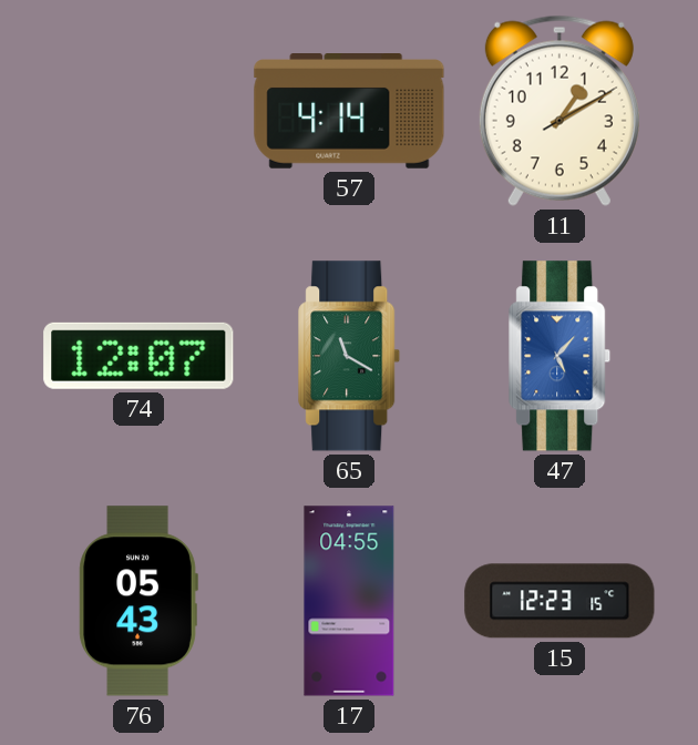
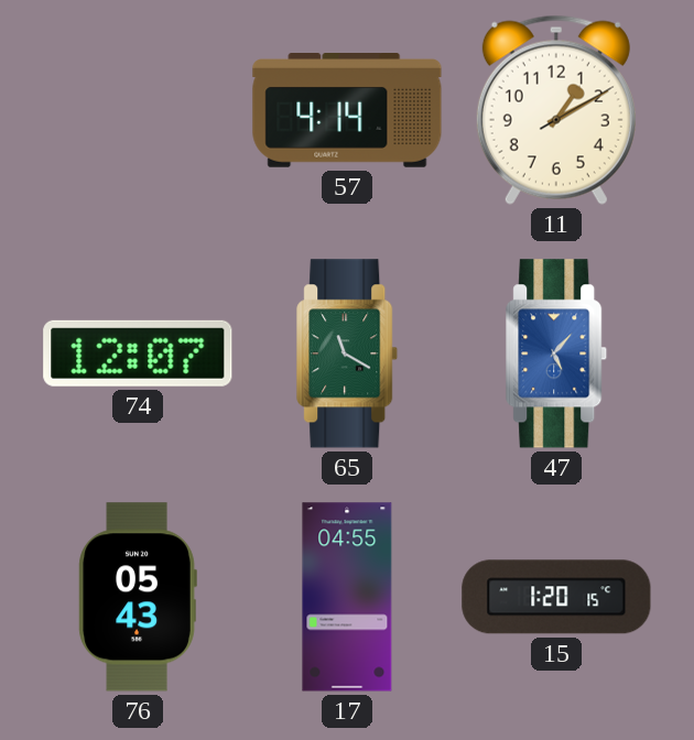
15: 12:23 -> 1:20 (556, 597)
